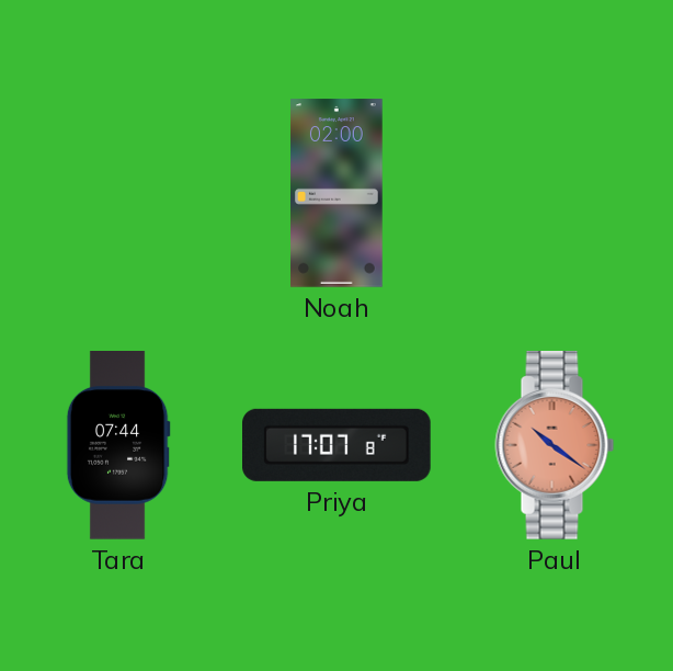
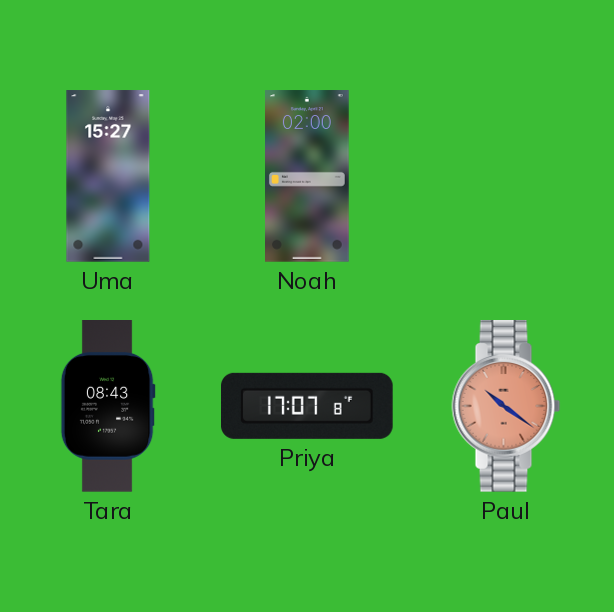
Uma: none -> 15:27 (108, 176)
Tara: 07:44 -> 08:43 (108, 407)
